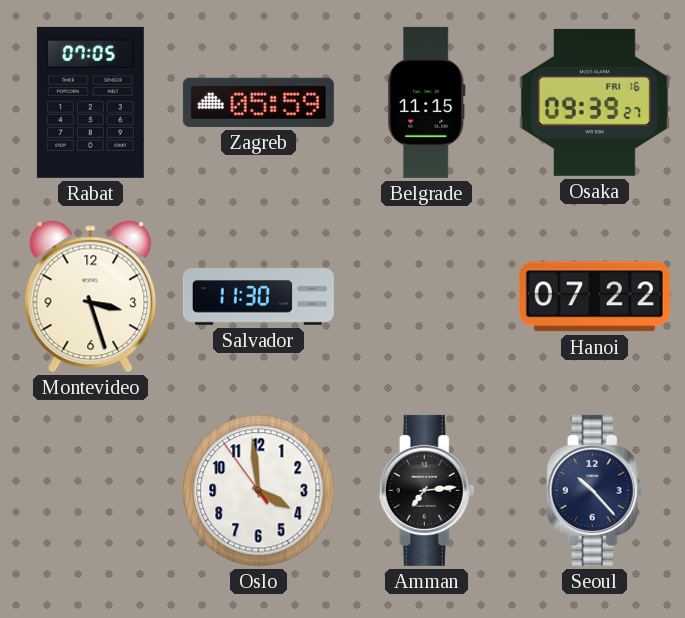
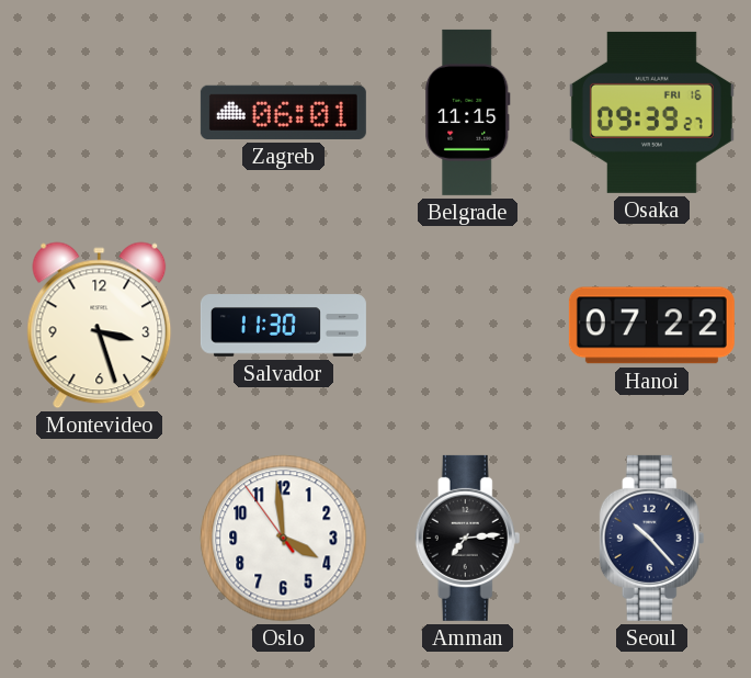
Rabat: 07:05 -> none (90, 102)
Zagreb: 05:59 -> 06:01 (283, 112)
